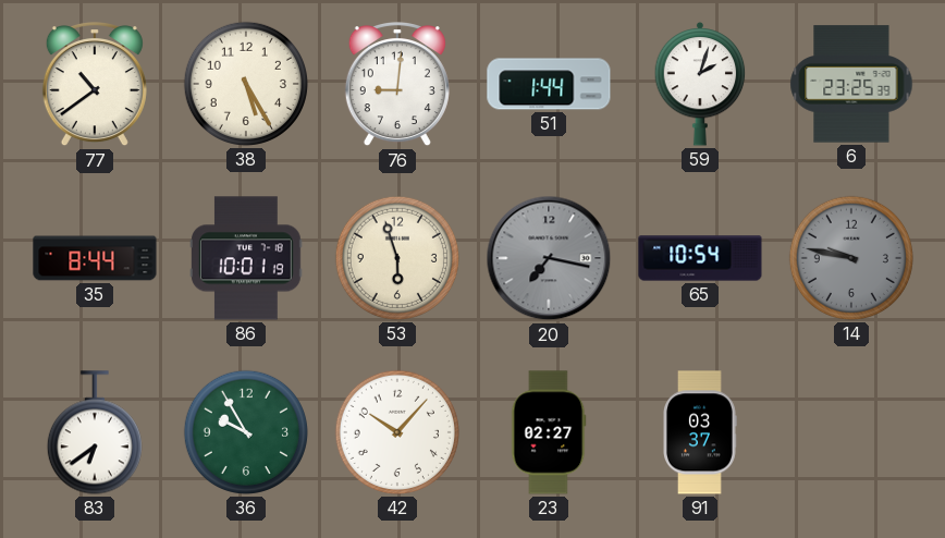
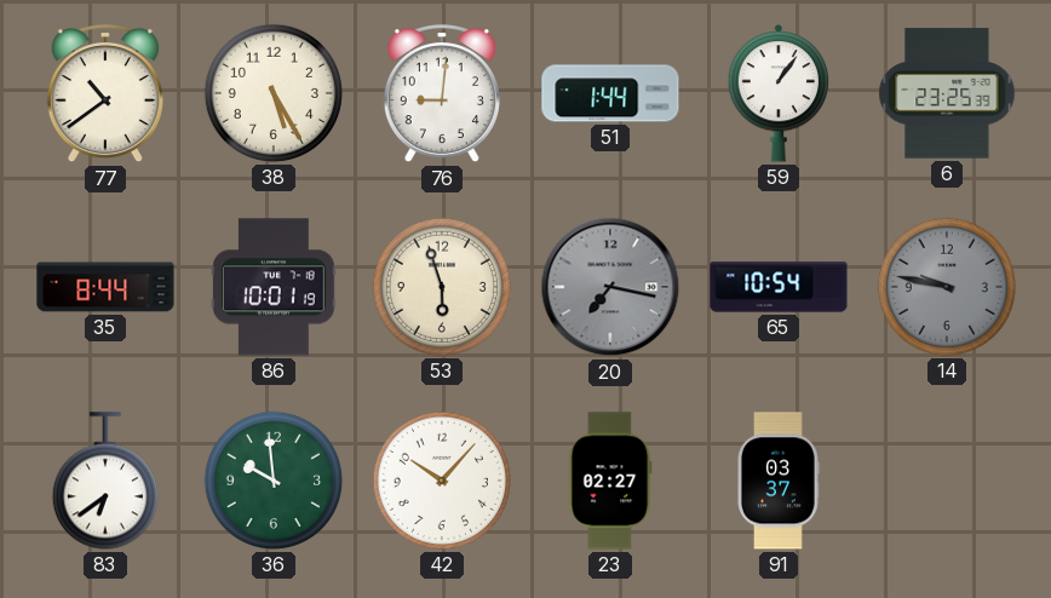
59: 2:03 -> 1:06 (779, 93)
36: 9:55 -> 9:59 (274, 481)
